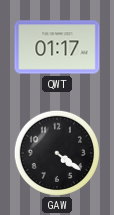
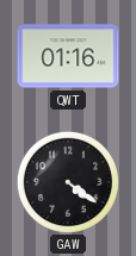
QWT: 01:17 -> 01:16 (68, 56)
